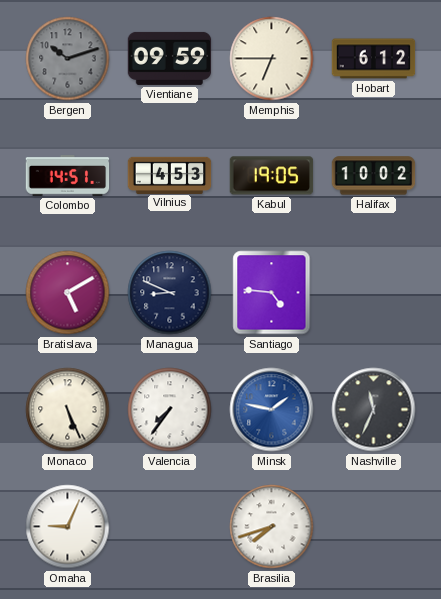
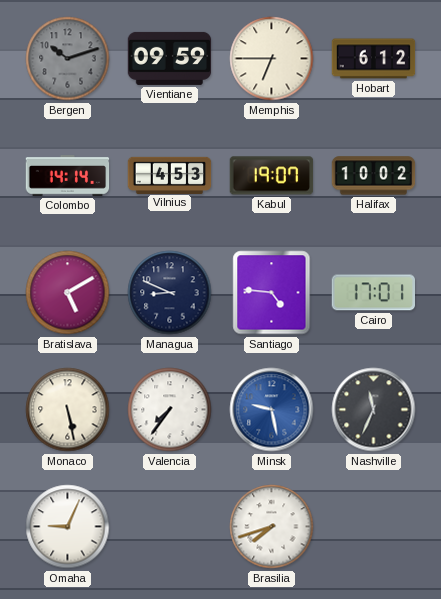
Colombo: 14:51 -> 14:14 (68, 176)
Kabul: 19:05 -> 19:07 (272, 176)
Cairo: none -> 17:01 (374, 293)
Monaco: 5:26 -> 5:28 (68, 410)
Minsk: 1:47 -> 9:28 (272, 410)
